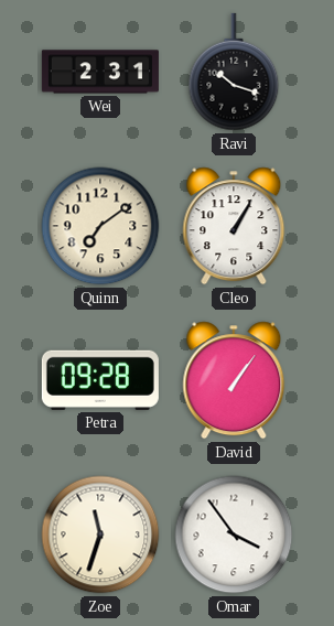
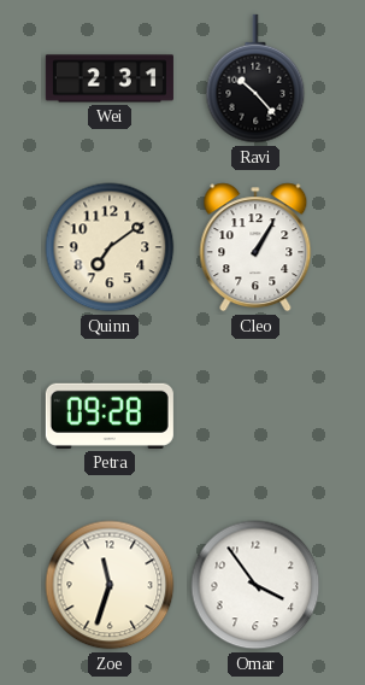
Ravi: 10:18 -> 10:23 (255, 78)
David: 1:06 -> none (234, 380)
